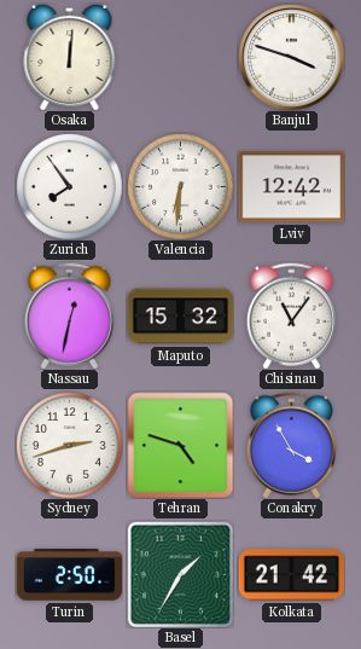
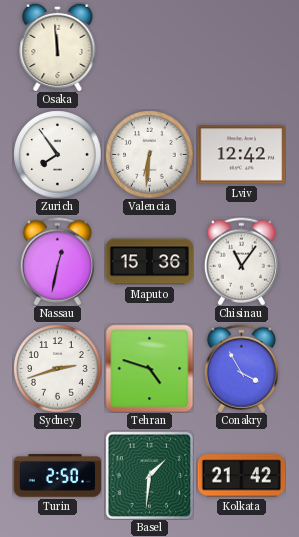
Osaka: 12:01 -> 11:59 (58, 47)
Banjul: 3:48 -> none (291, 57)
Maputo: 15:32 -> 15:36 (149, 262)
Basel: 1:35 -> 1:31 (149, 475)
